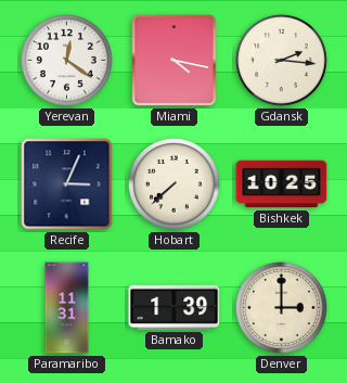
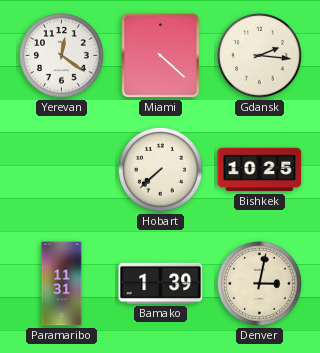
Miami: 4:17 -> 4:22 (161, 56)
Recife: 3:04 -> none (67, 184)
Denver: 3:00 -> 3:02 (260, 284)
